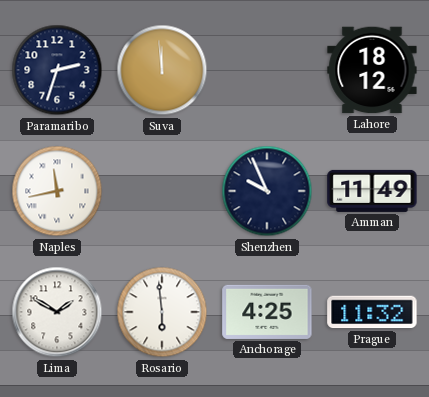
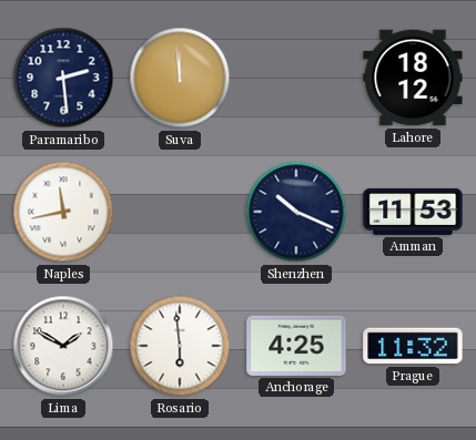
Paramaribo: 2:33 -> 2:29 (63, 78)
Shenzhen: 9:56 -> 10:19 (296, 212)
Amman: 11:49 -> 11:53 (413, 212)
